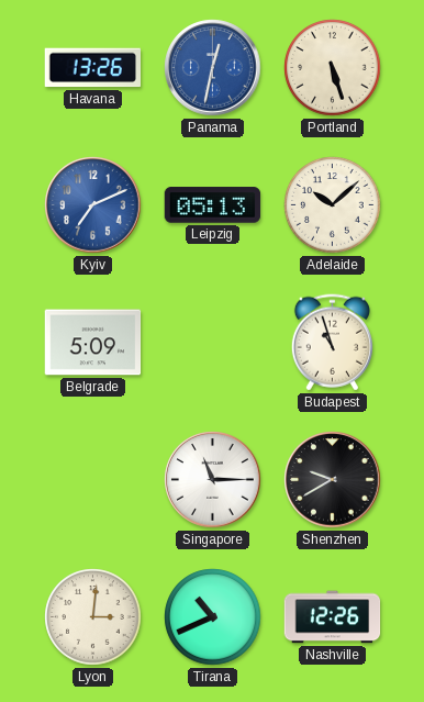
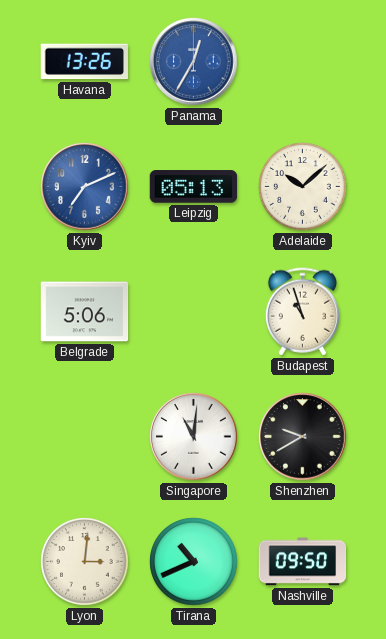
Panama: 12:32 -> 12:35 (194, 62)
Portland: 5:27 -> none (333, 68)
Belgrade: 5:09 -> 5:06 (85, 312)
Singapore: 11:15 -> 11:01 (194, 437)
Nashville: 12:26 -> 09:50 (303, 562)
